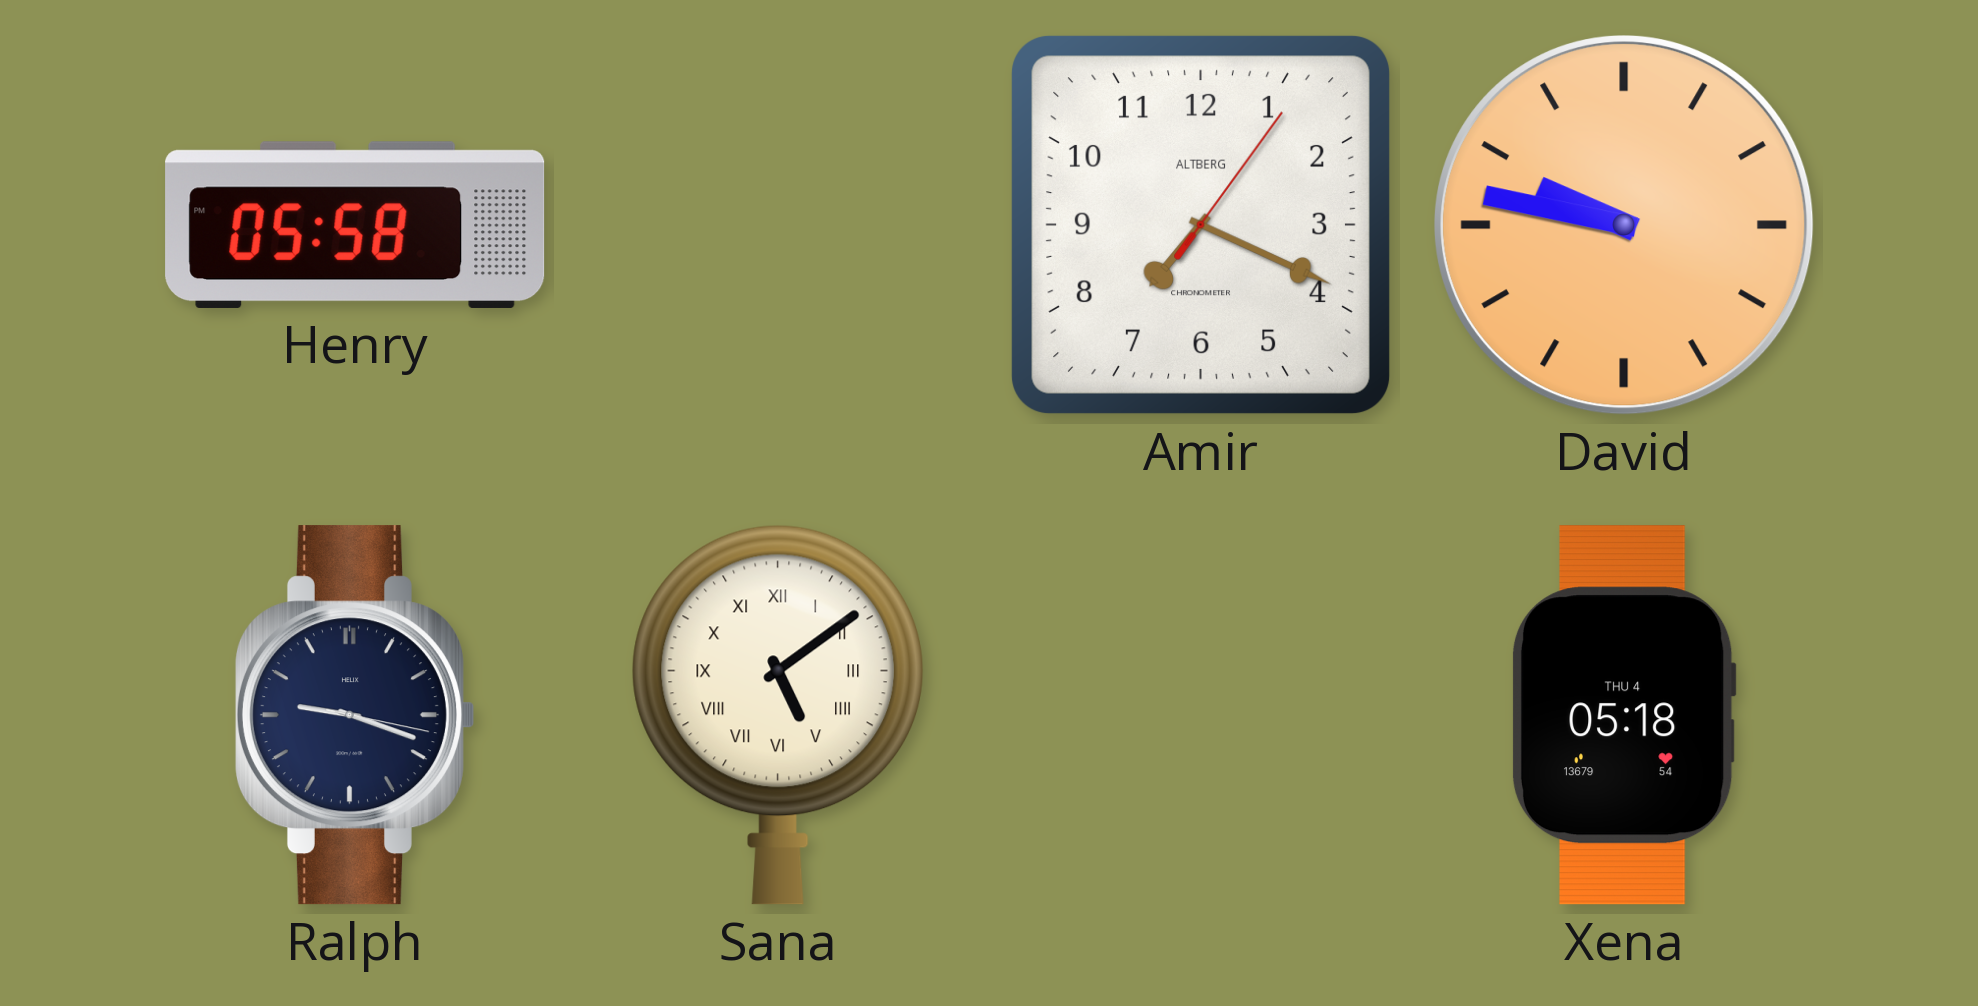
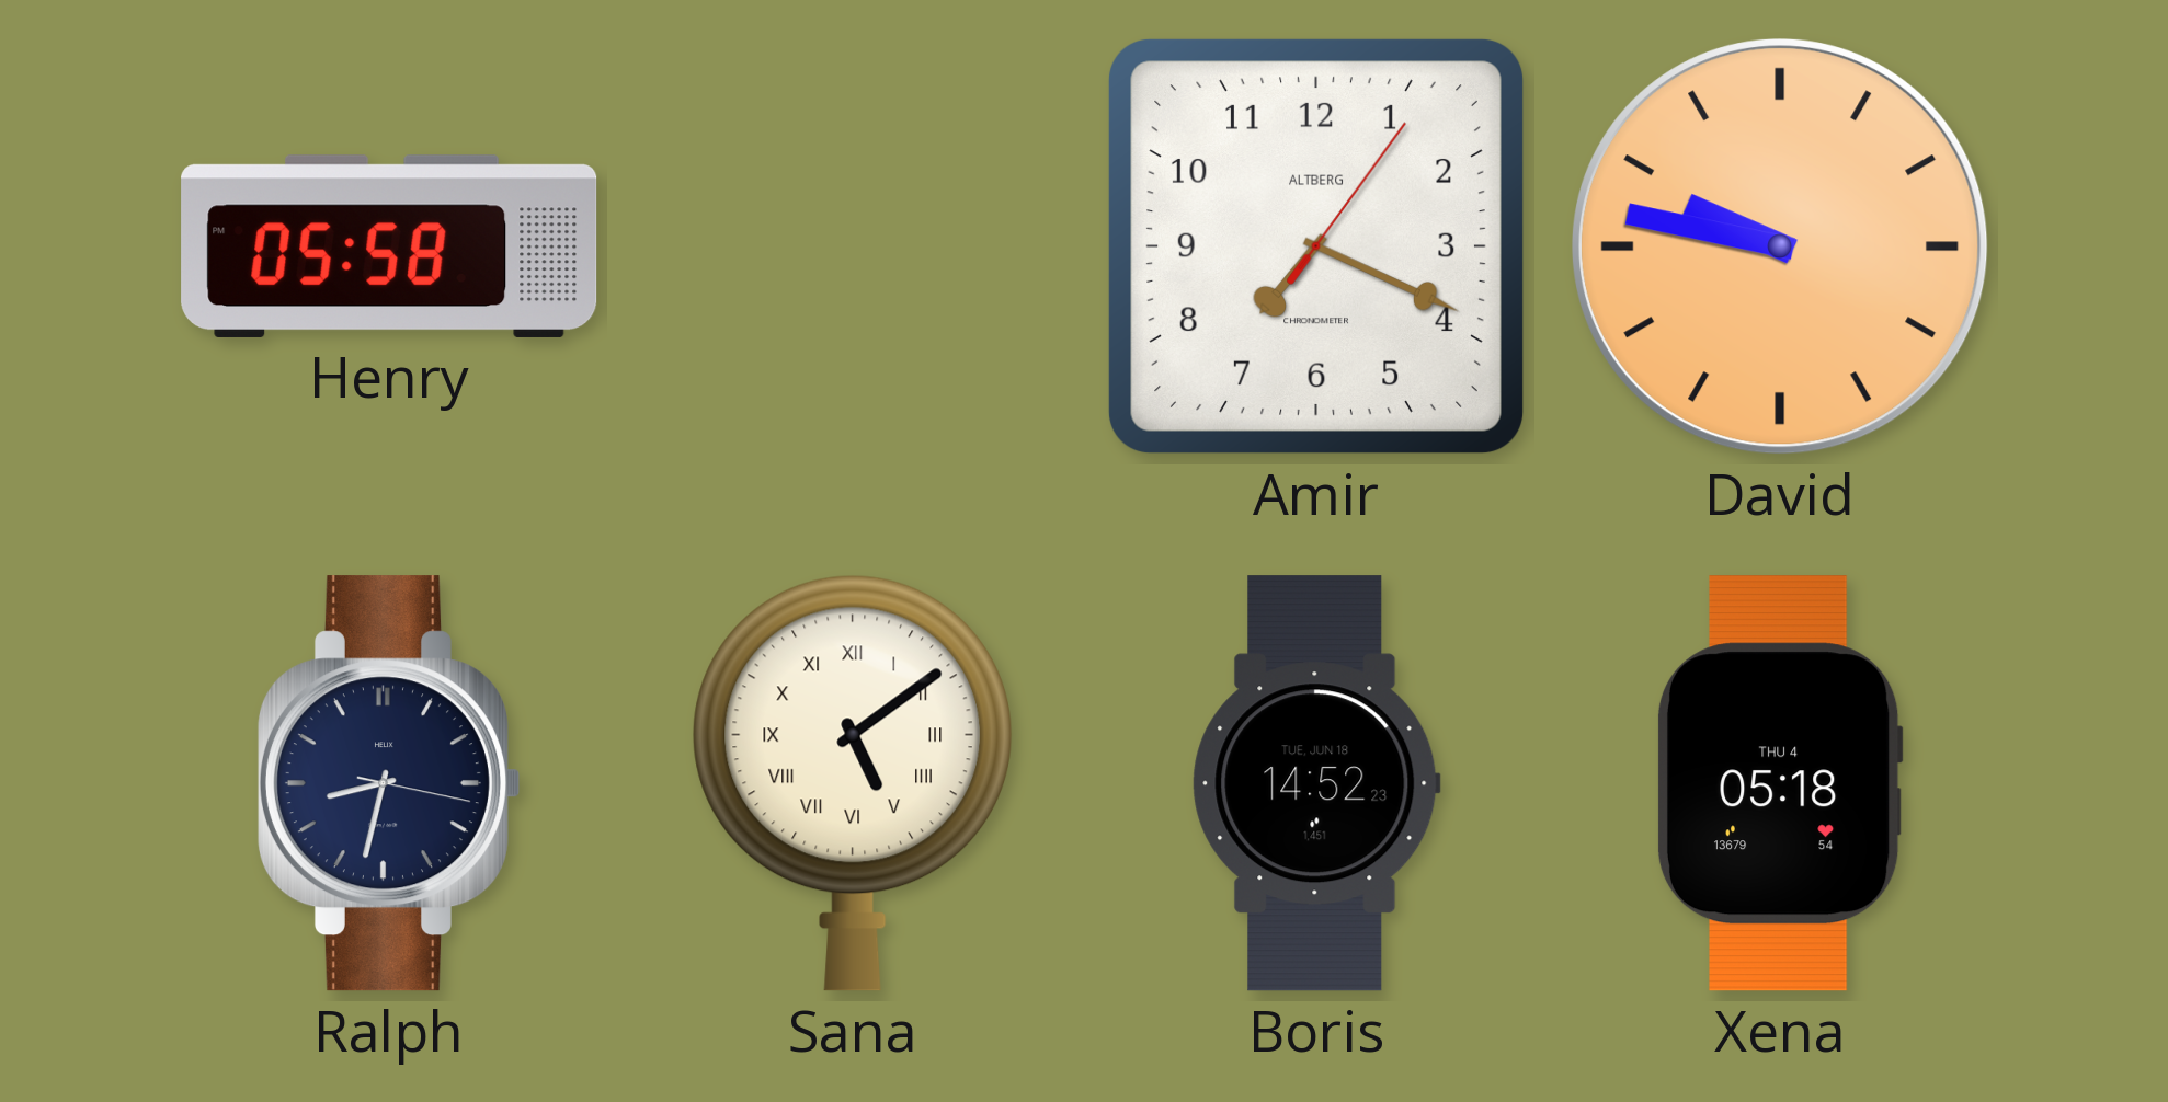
Ralph: 9:18 -> 8:32 (388, 783)
Boris: none -> 14:52 (1316, 783)
